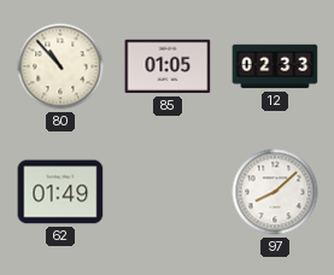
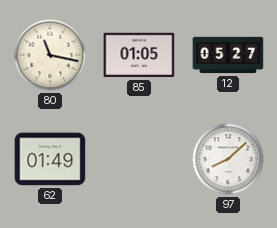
80: 10:53 -> 11:17 (50, 55)
12: 02:33 -> 05:27 (228, 55)
